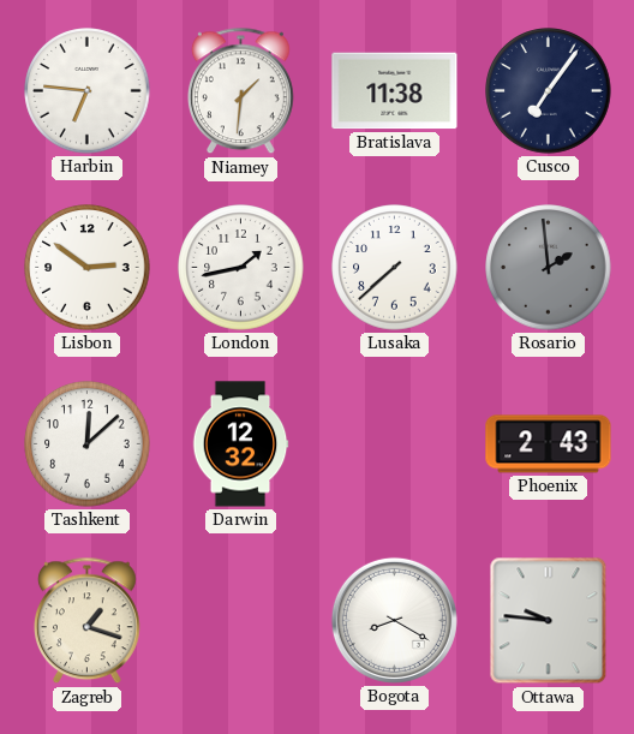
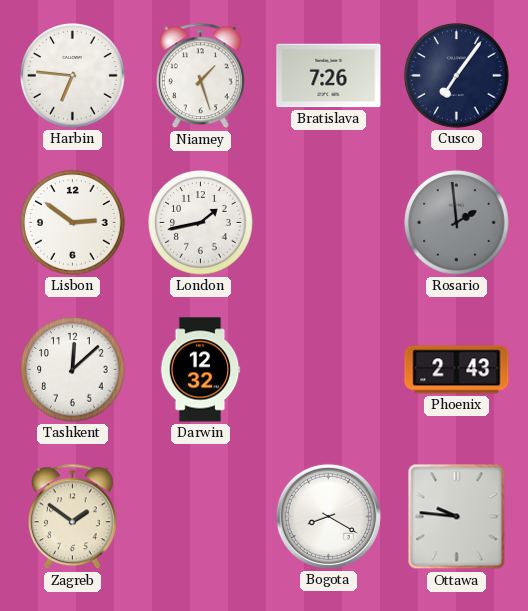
Niamey: 1:31 -> 1:27 (200, 76)
Bratislava: 11:38 -> 7:26 (329, 76)
Lusaka: 7:38 -> none (395, 268)
Zagreb: 1:18 -> 1:51 (72, 517)
